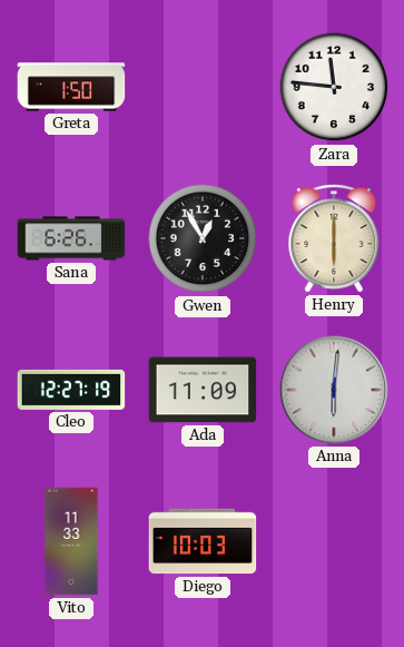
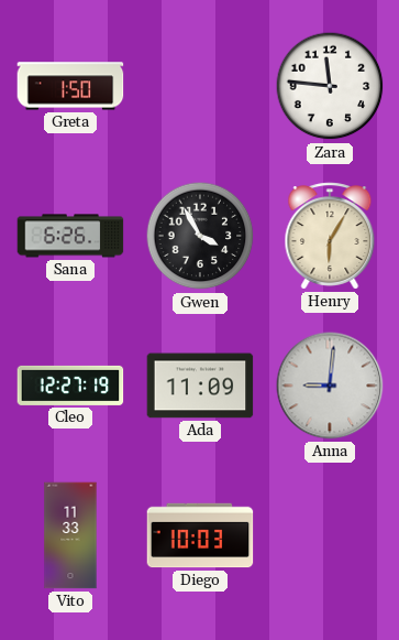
Gwen: 12:55 -> 3:55 (200, 236)
Henry: 6:00 -> 6:05 (330, 236)
Anna: 6:01 -> 9:01 (330, 386)
